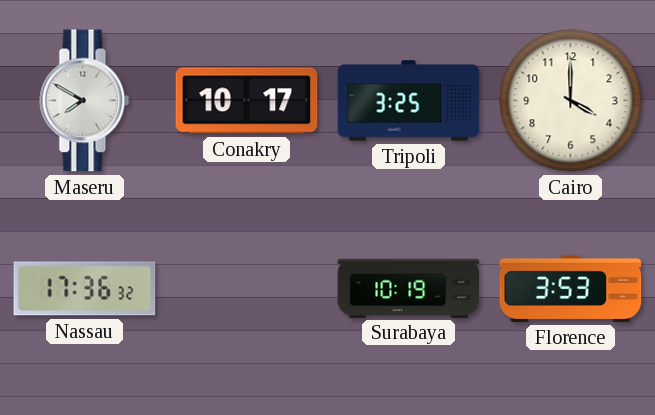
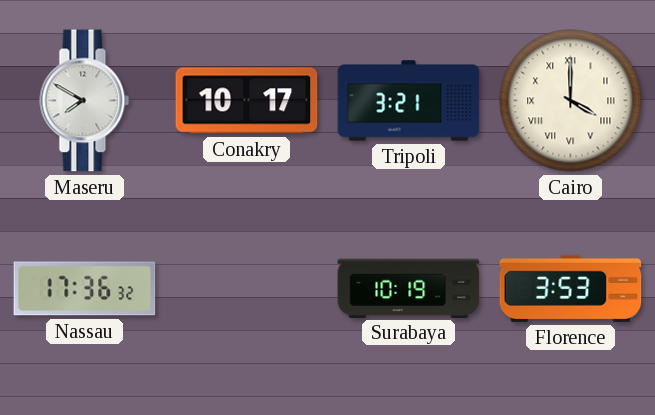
Tripoli: 3:25 -> 3:21 (409, 101)
Cairo numerals: Arabic -> Roman (571, 101)
